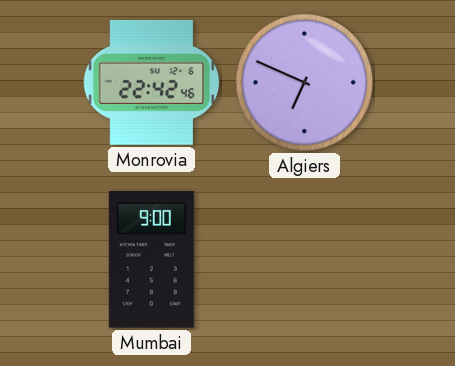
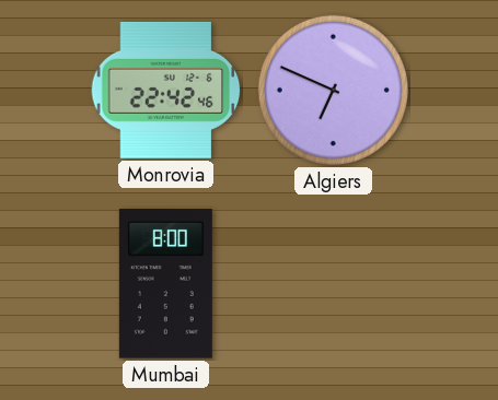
Mumbai: 9:00 -> 8:00 (165, 284)
